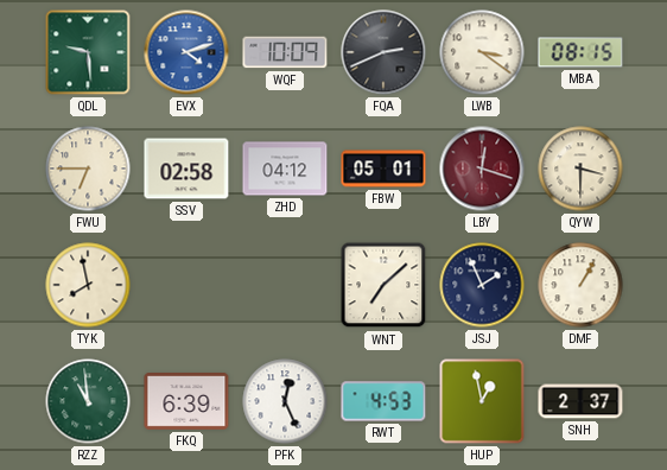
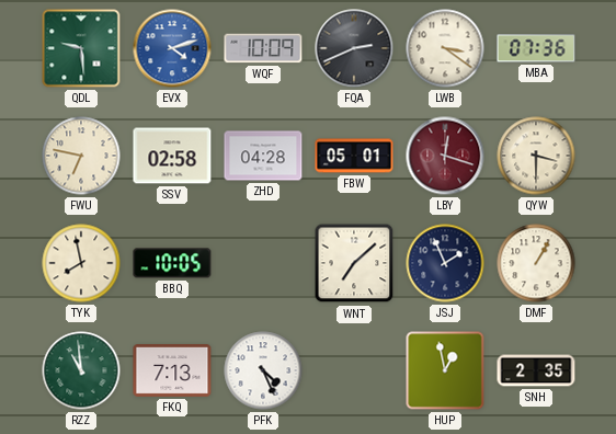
MBA: 08:15 -> 07:36 (536, 48)
FWU: 6:45 -> 6:47 (81, 156)
ZHD: 04:12 -> 04:28 (263, 156)
BBQ: none -> 10:05 (172, 263)
FKQ: 6:39 -> 7:13 (172, 372)
PFK: 12:26 -> 4:26 (263, 370)
RWT: 4:53 -> none (383, 401)
SNH: 2:37 -> 2:35 (536, 370)
